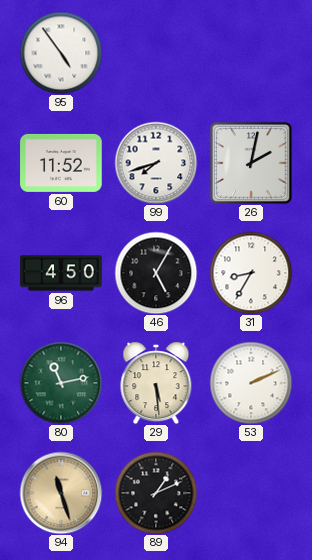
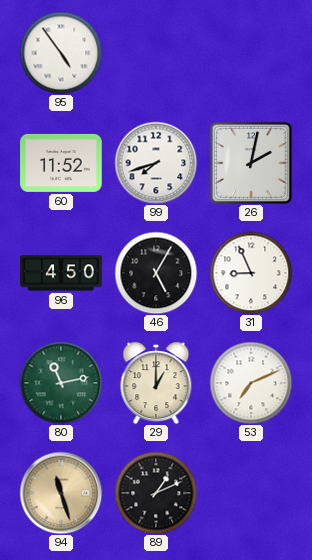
31: 8:35 -> 8:56 (251, 273)
29: 5:29 -> 1:00 (156, 383)
53: 2:11 -> 7:11 (251, 383)
